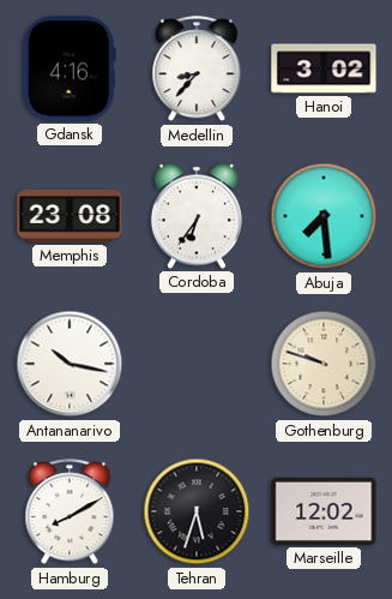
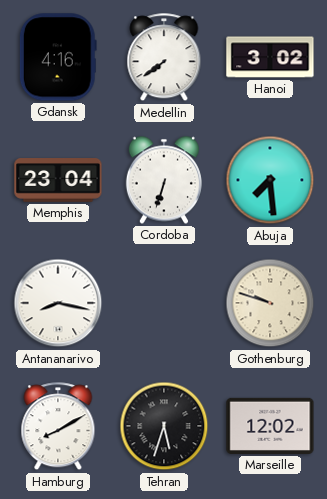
Medellin: 8:37 -> 7:39 (164, 58)
Memphis: 23:08 -> 23:04 (58, 180)
Cordoba: 6:36 -> 6:33 (164, 180)
Antananarivo: 10:17 -> 8:17 (58, 303)
